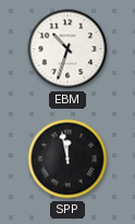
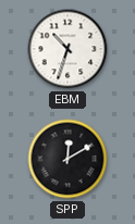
SPP: 11:58 -> 12:10 (67, 159)
